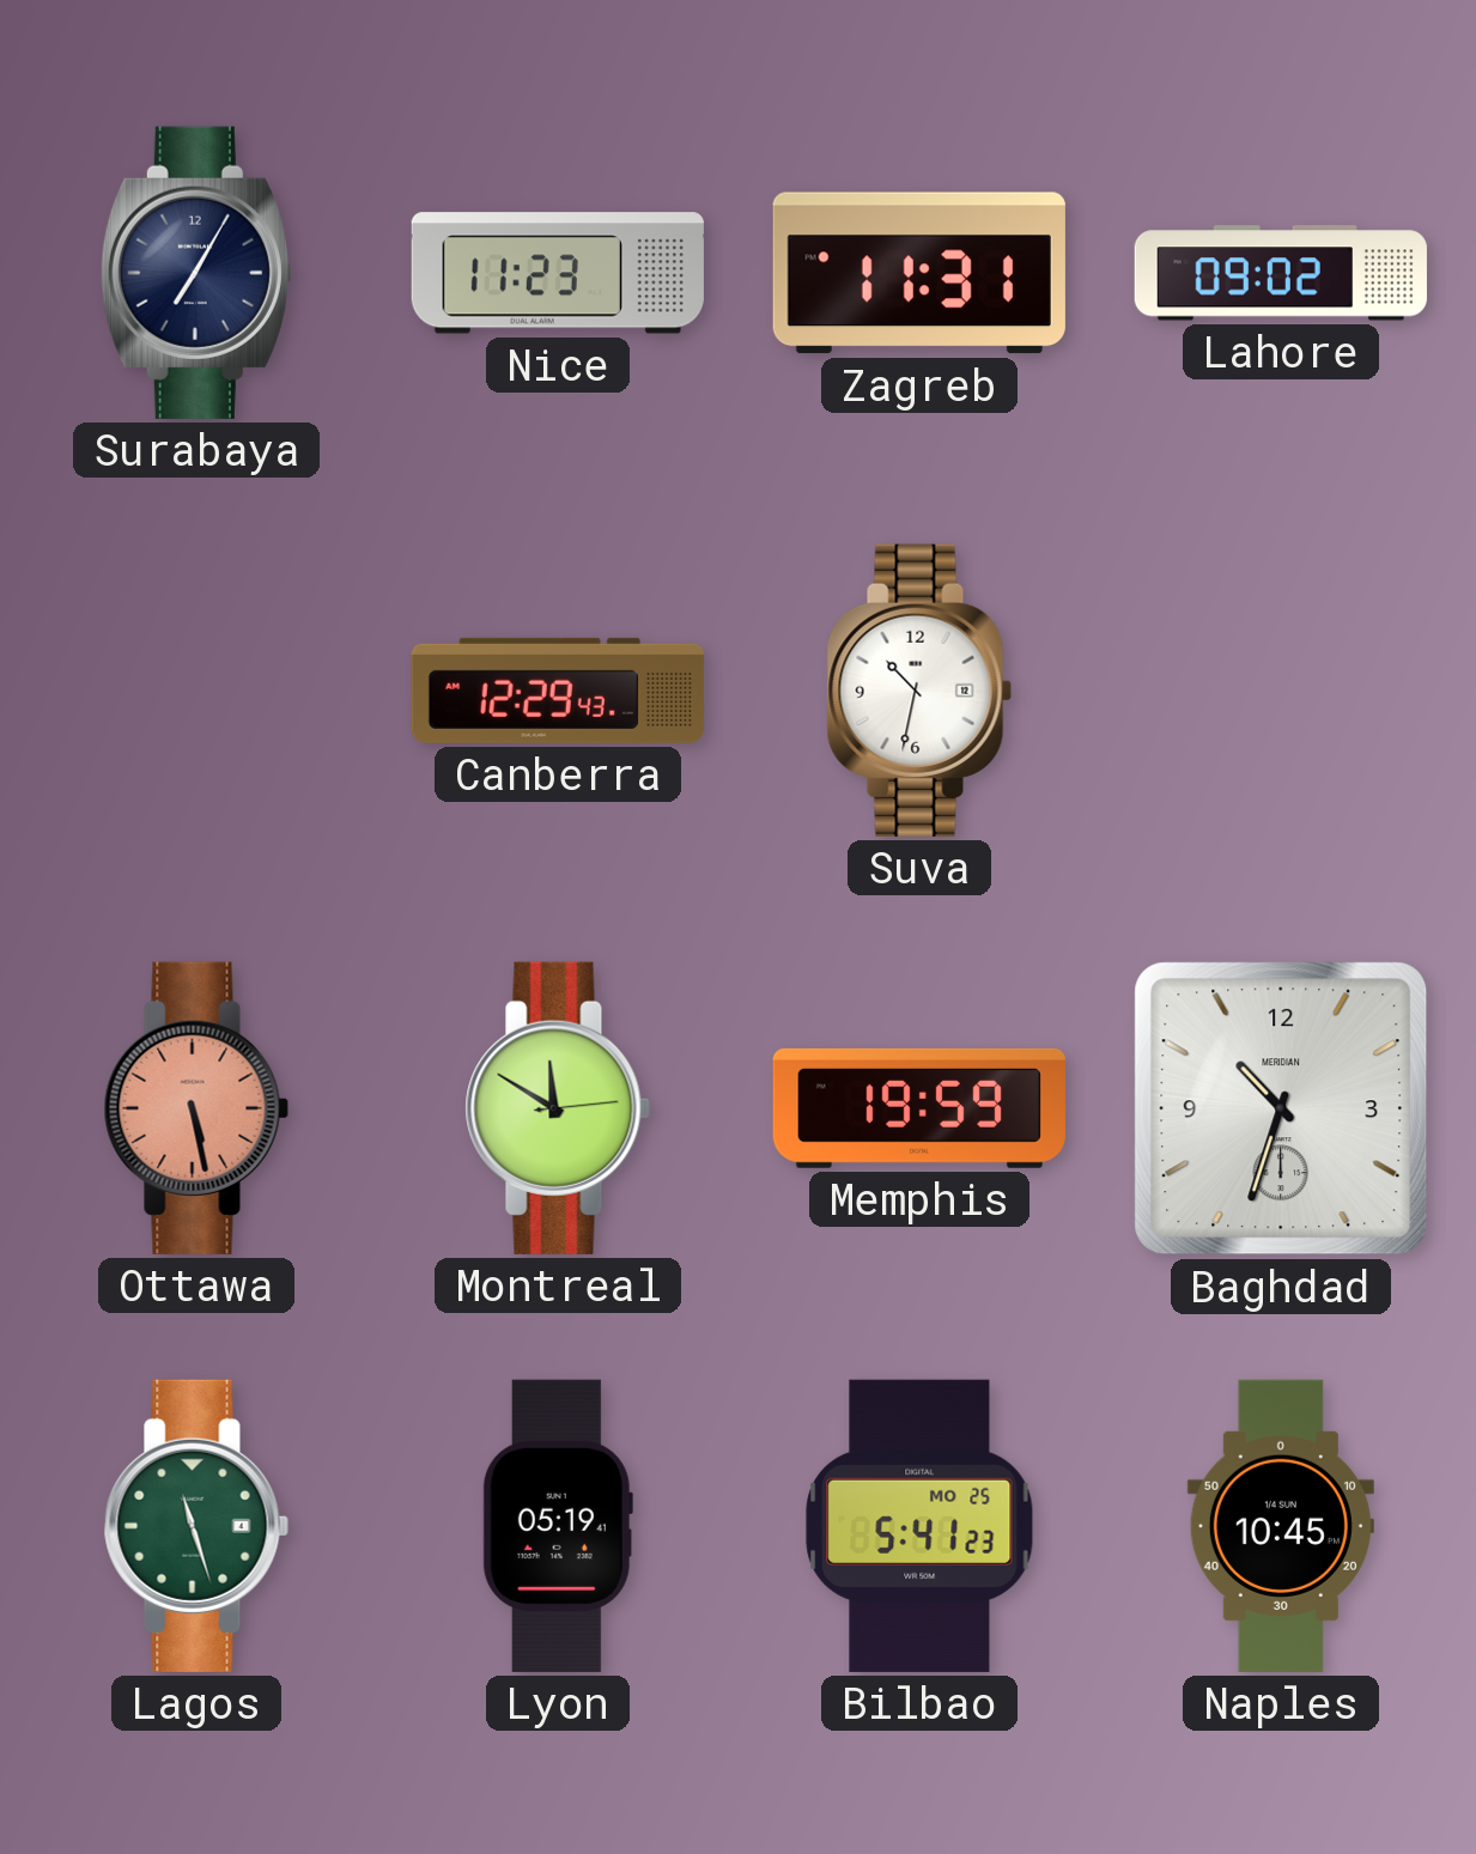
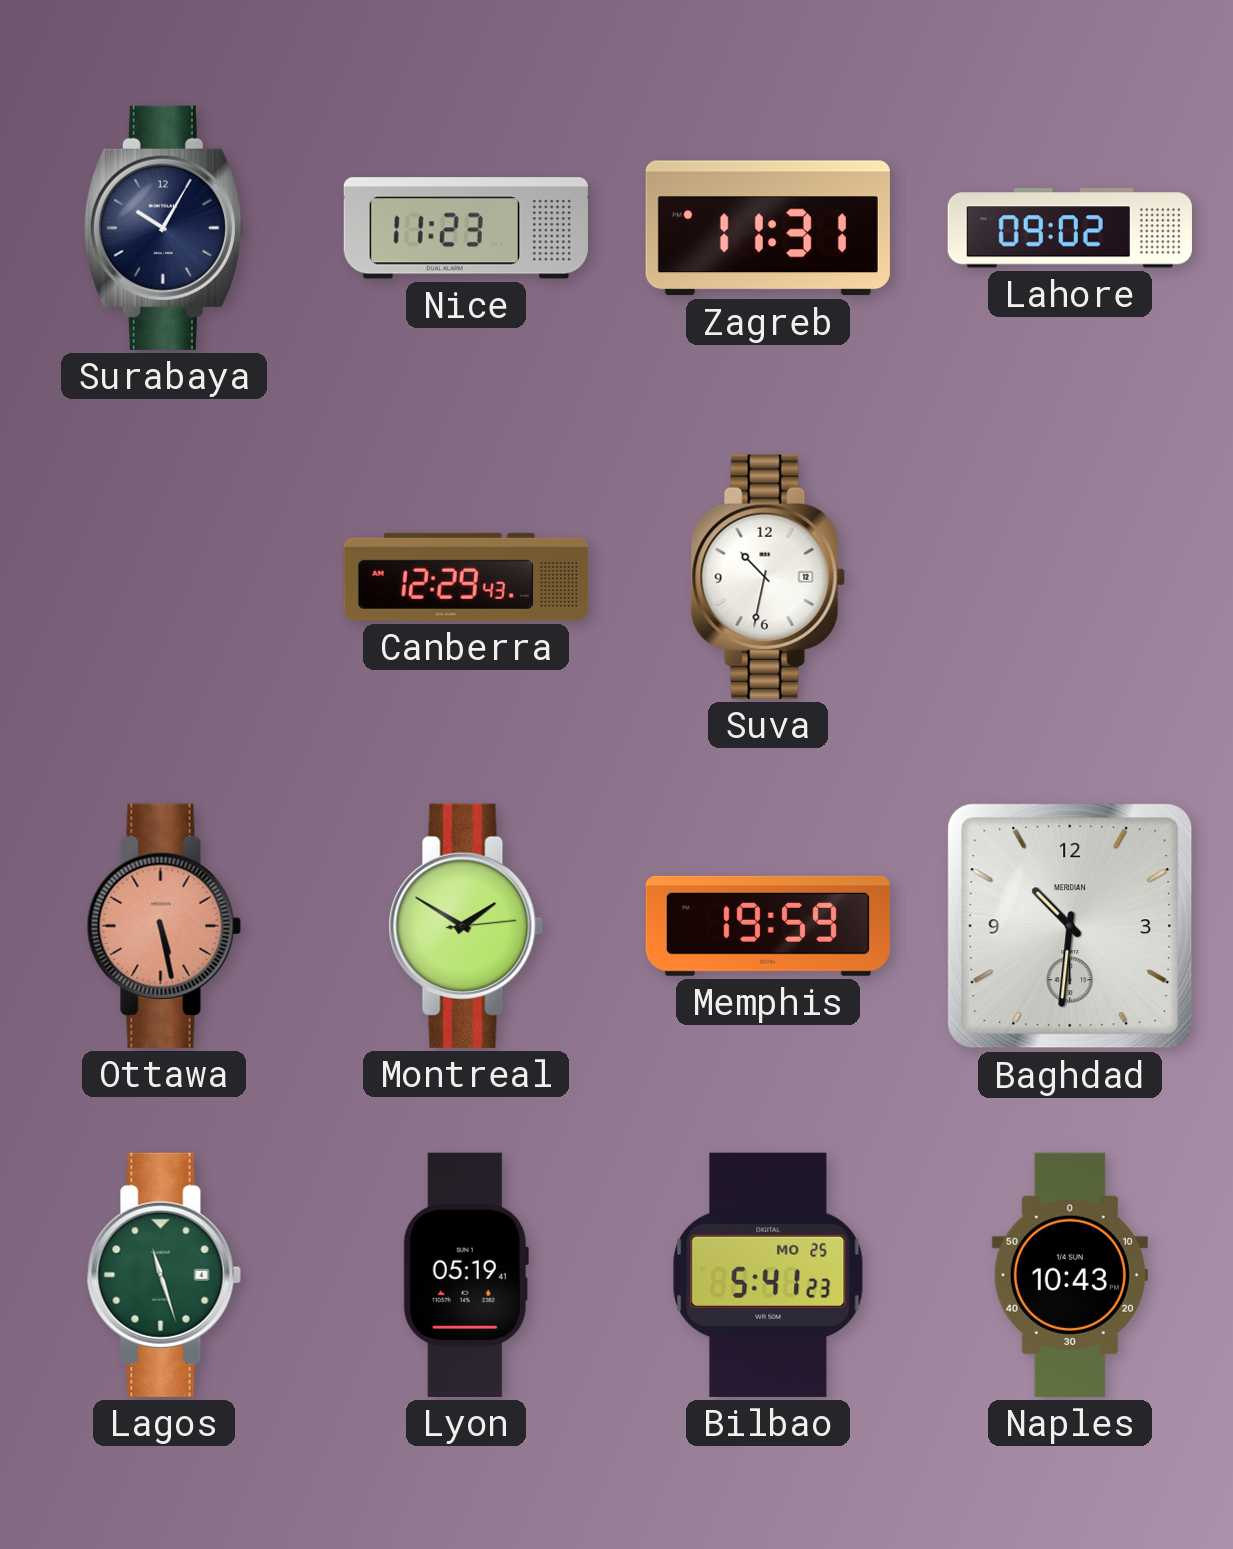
Surabaya: 7:05 -> 10:05 (164, 228)
Montreal: 11:50 -> 1:50 (466, 926)
Baghdad: 10:33 -> 10:31 (1070, 926)
Naples: 10:45 -> 10:43 (1070, 1275)
